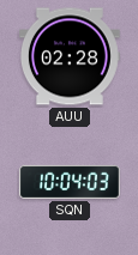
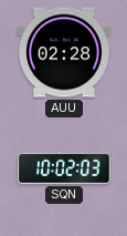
SQN: 10:04 -> 10:02 (64, 168)
